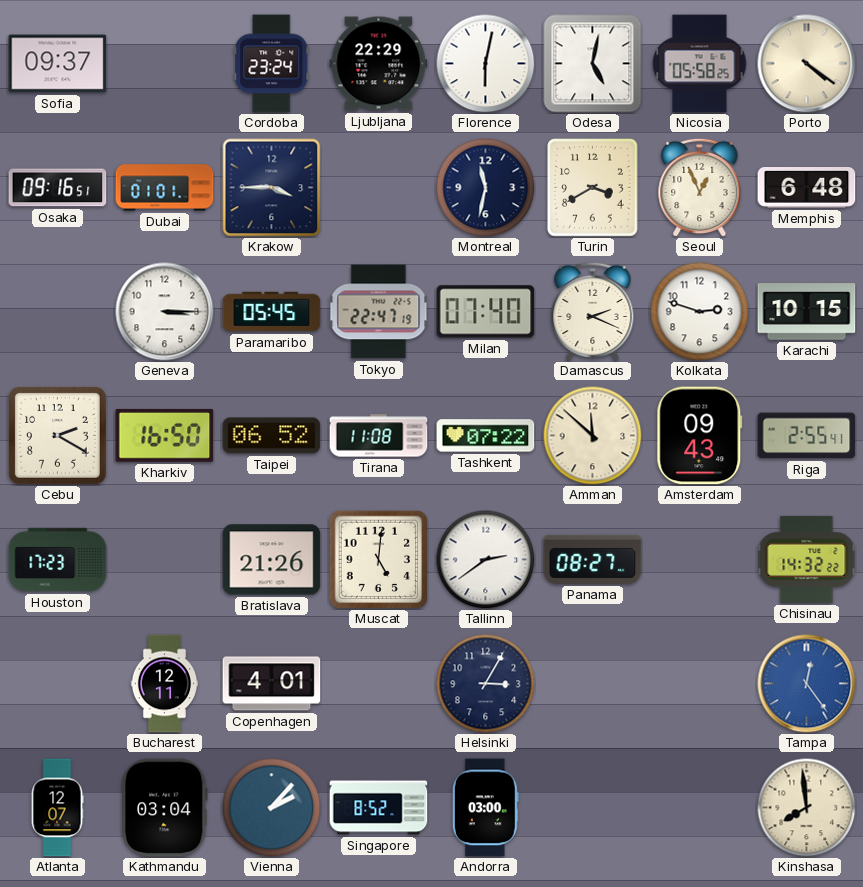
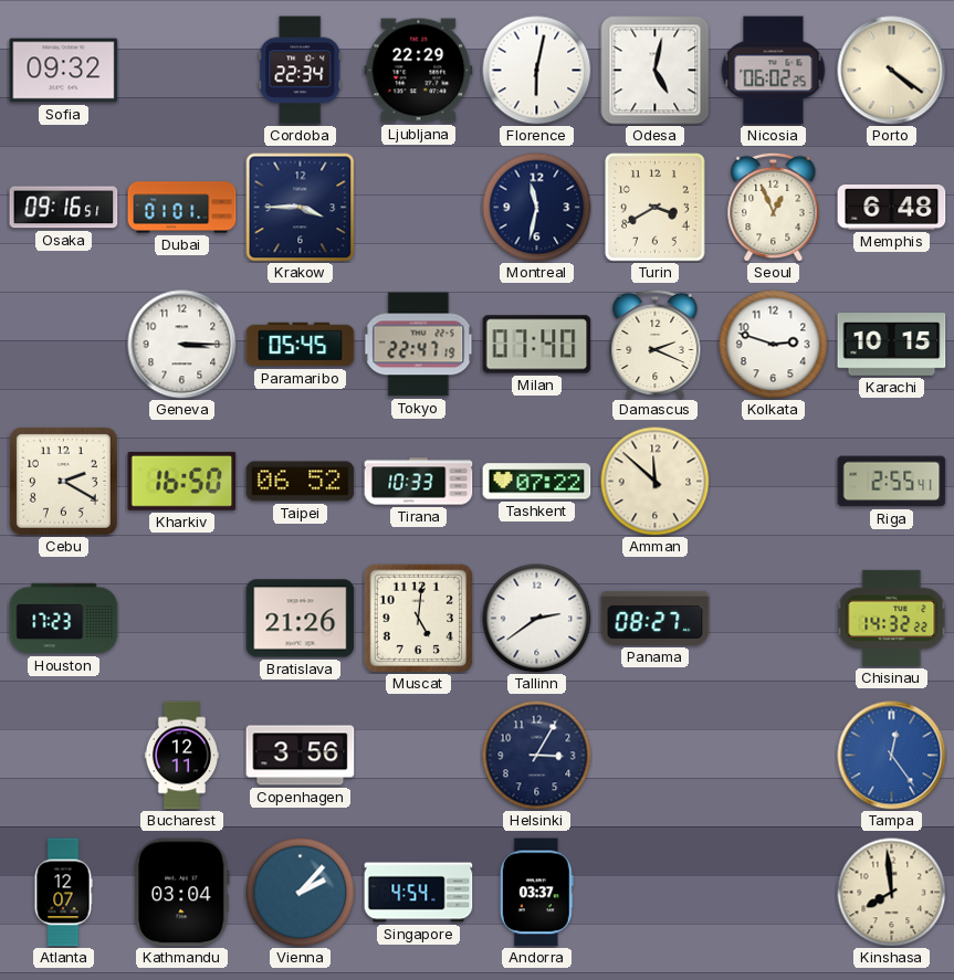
Sofia: 09:37 -> 09:32 (64, 71)
Cordoba: 23:24 -> 22:34 (301, 71)
Nicosia: 05:58 -> 06:02 (774, 71)
Tirana: 11:08 -> 10:33 (419, 482)
Amsterdam: 09:43 -> none (700, 436)
Copenhagen: 4:01 -> 3:56 (301, 756)
Singapore: 8:52 -> 4:54 (419, 893)
Andorra: 03:00 -> 03:37 (536, 893)
